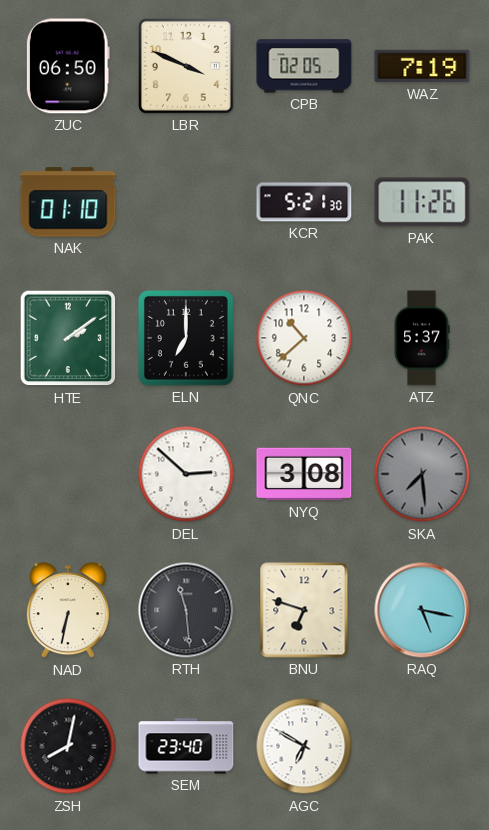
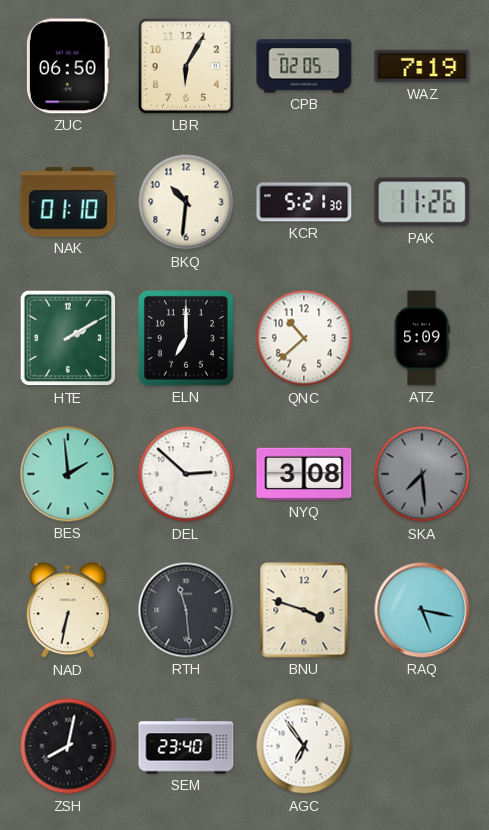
LBR: 3:49 -> 6:05 (186, 66)
BKQ: none -> 10:31 (186, 202)
HTE: 2:09 -> 2:10 (68, 338)
ATZ: 5:37 -> 5:09 (422, 338)
BES: none -> 1:59 (68, 474)
BNU: 6:48 -> 3:48 (304, 610)
AGC: 6:50 -> 6:54 (304, 746)
